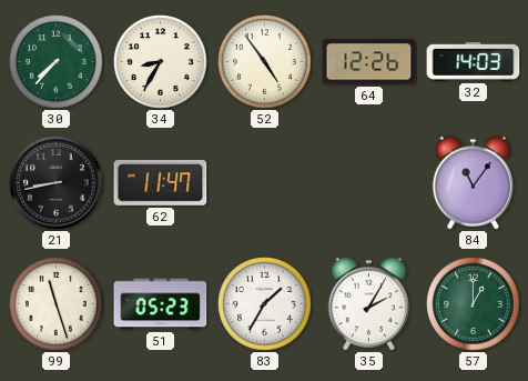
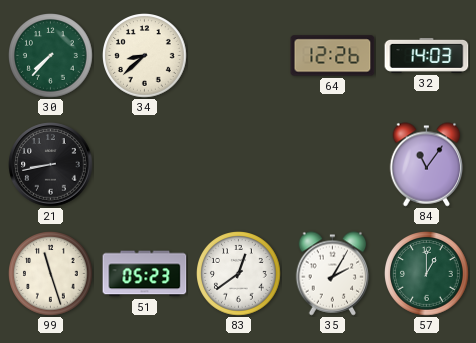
34: 8:35 -> 8:38 (145, 56)
52: 4:54 -> none (265, 62)
62: 11:47 -> none (161, 182)
83: 1:35 -> 12:39 (239, 274)
